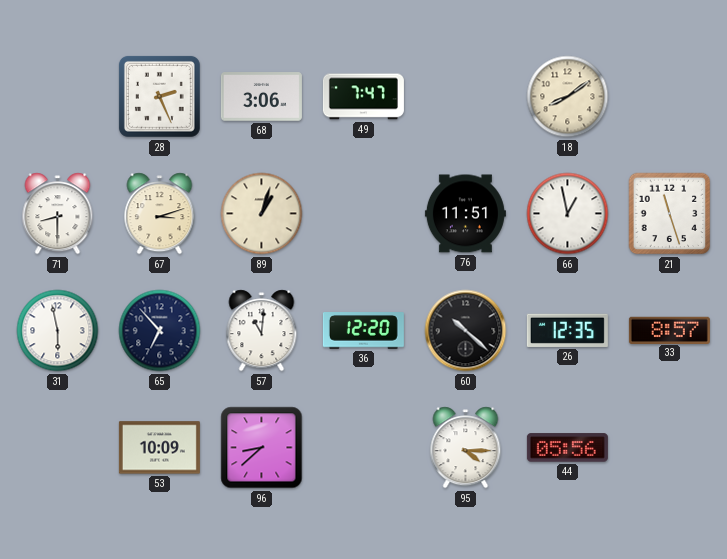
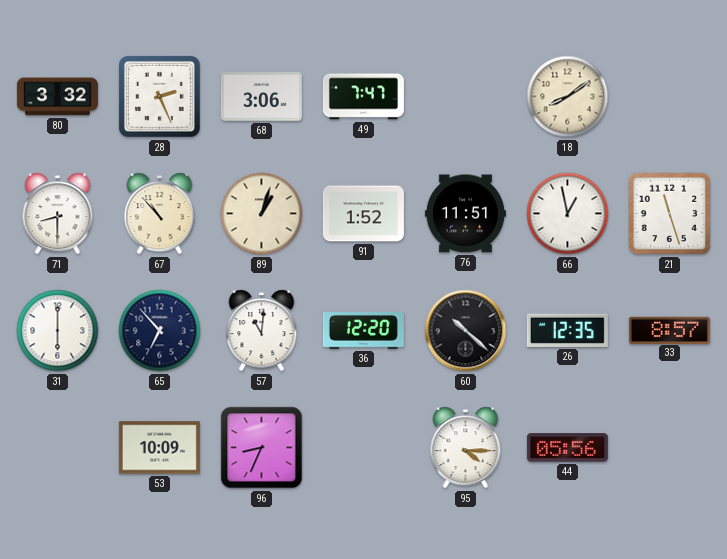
80: none -> 3:32 (57, 97)
67: 3:12 -> 10:53 (160, 214)
91: none -> 1:52 (363, 214)
31: 5:58 -> 6:00 (58, 331)
96: 8:38 -> 8:34 (262, 448)
